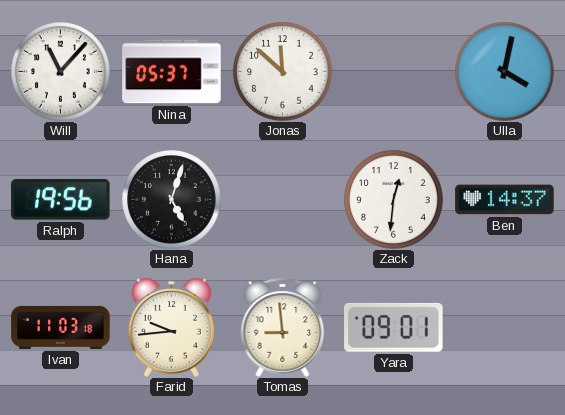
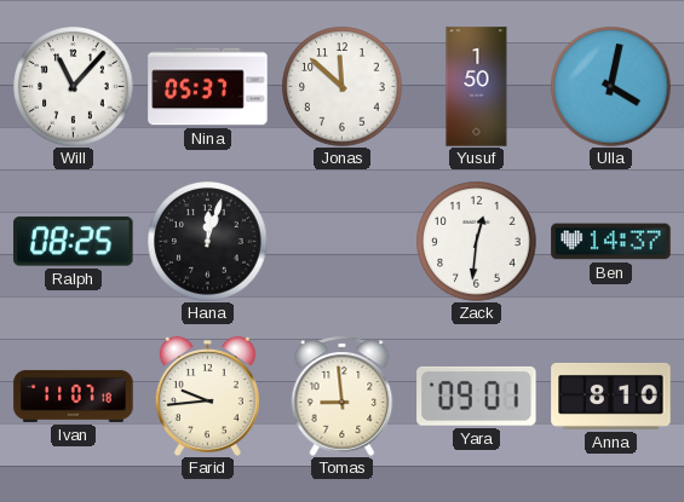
Yusuf: none -> 1:50 (477, 87)
Ralph: 19:56 -> 08:25 (74, 242)
Hana: 5:03 -> 12:03 (208, 242)
Ivan: 11:03 -> 11:07 (74, 396)
Anna: none -> 8:10 (611, 397)
